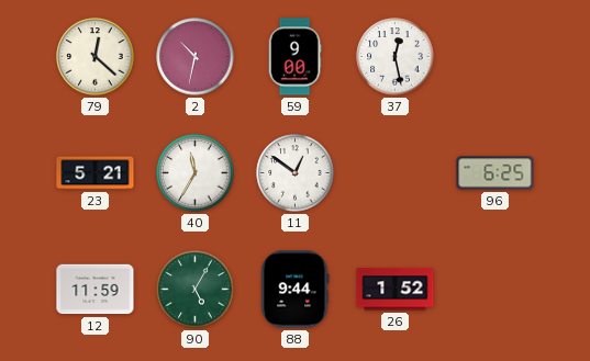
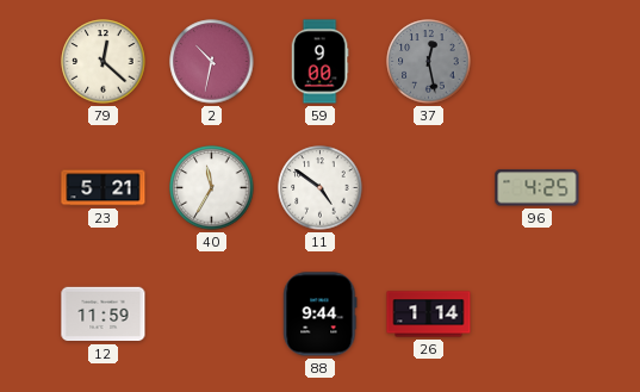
37 dial: white -> grey (429, 62)
11: 12:51 -> 4:51 (321, 188)
96: 6:25 -> 4:25 (538, 188)
90: 5:05 -> none (196, 290)
26: 1:52 -> 1:14 (429, 315)
